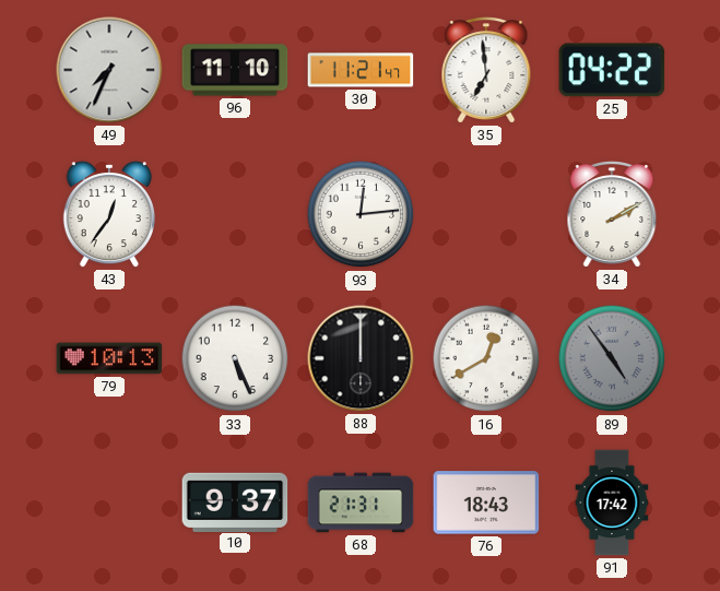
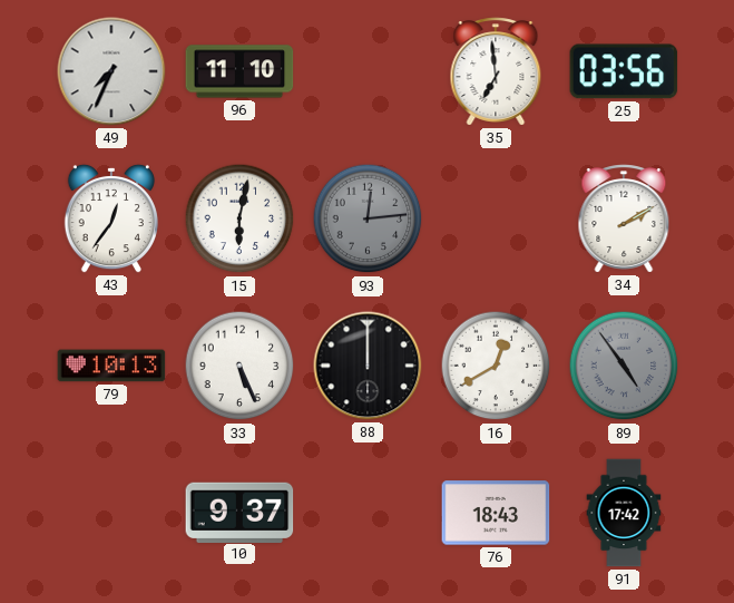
30: 11:21 -> none (361, 70)
25: 04:22 -> 03:56 (624, 71)
15: none -> 6:02 (239, 218)
93 dial: white -> grey (368, 218)
68: 21:31 -> none (361, 503)
